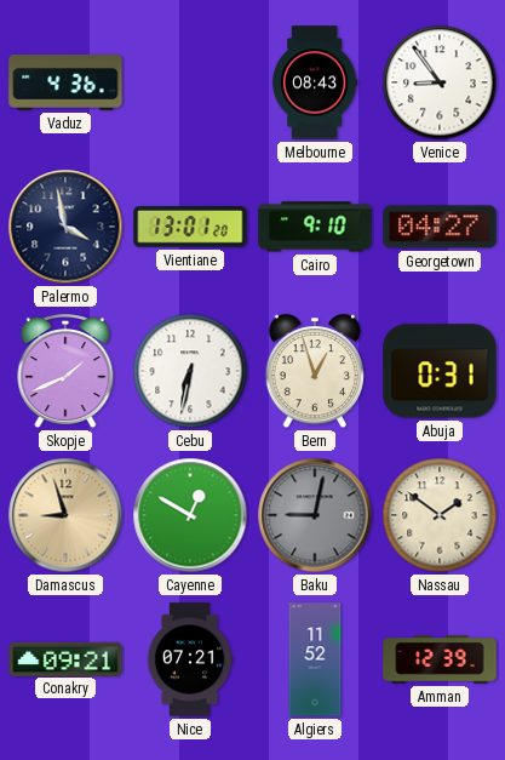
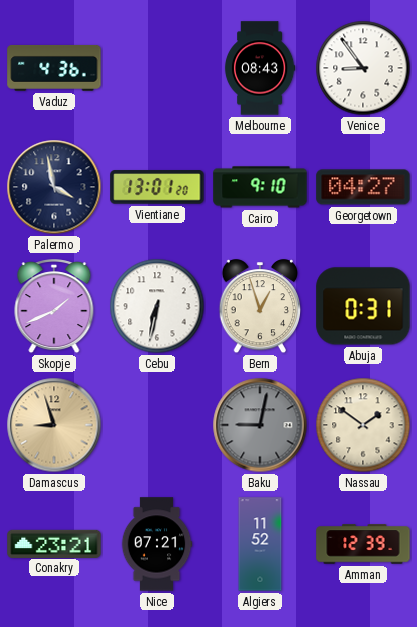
Cayenne: 12:50 -> none (190, 515)
Conakry: 09:21 -> 23:21 (54, 543)
